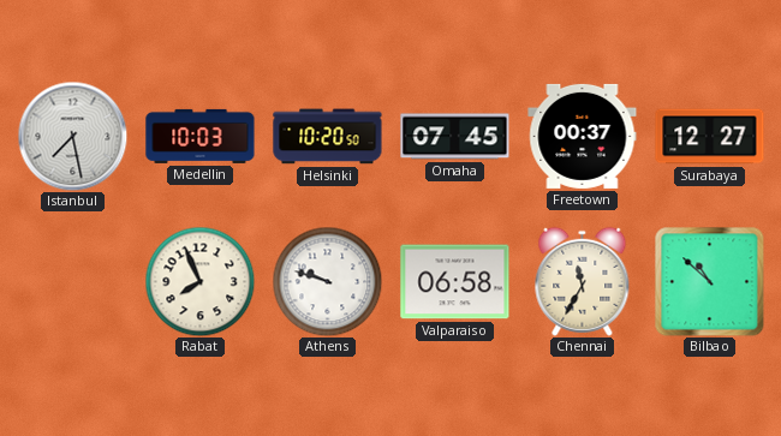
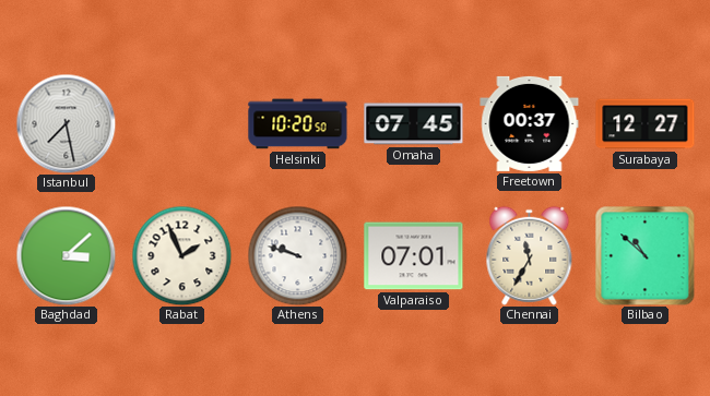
Medellin: 10:03 -> none (201, 136)
Baghdad: none -> 3:08 (66, 255)
Rabat: 7:56 -> 1:56 (181, 255)
Valparaiso: 06:58 -> 07:01 (414, 256)
